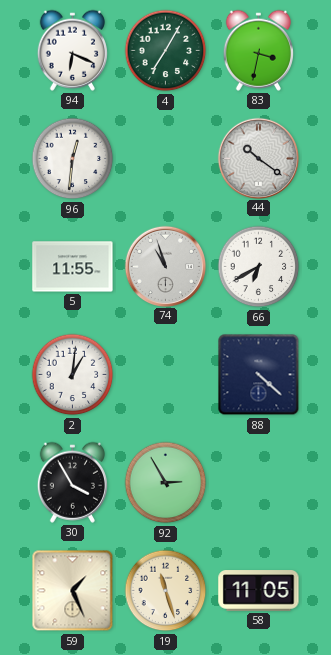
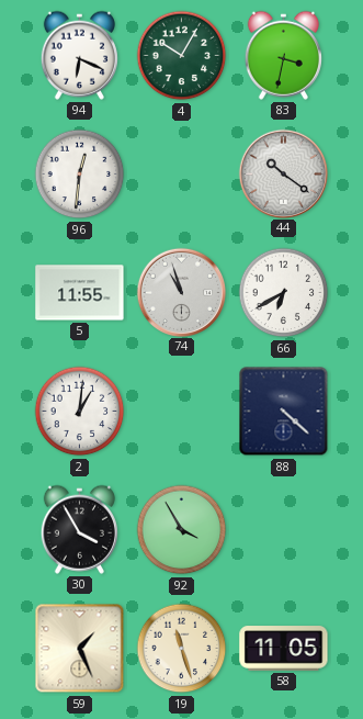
4: 7:05 -> 10:05 (182, 56)
92: 2:55 -> 3:55 (182, 530)
